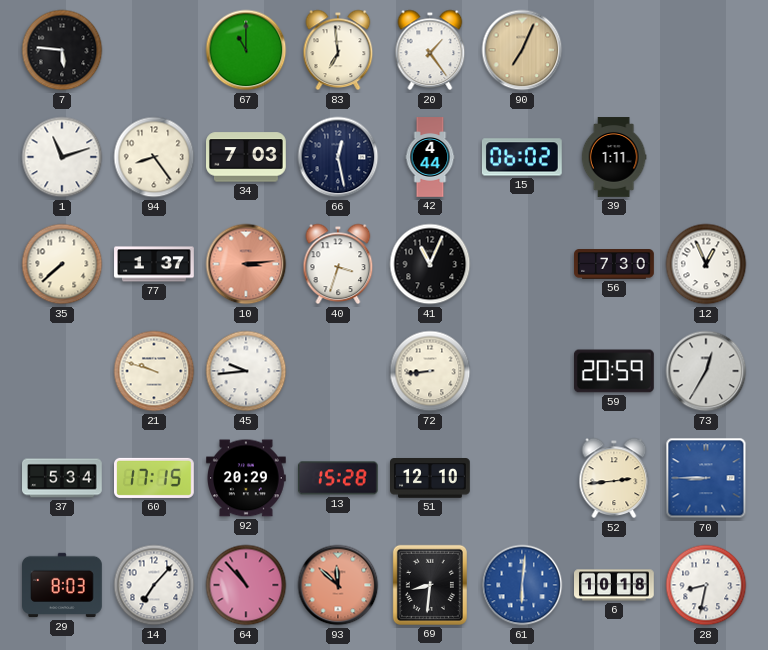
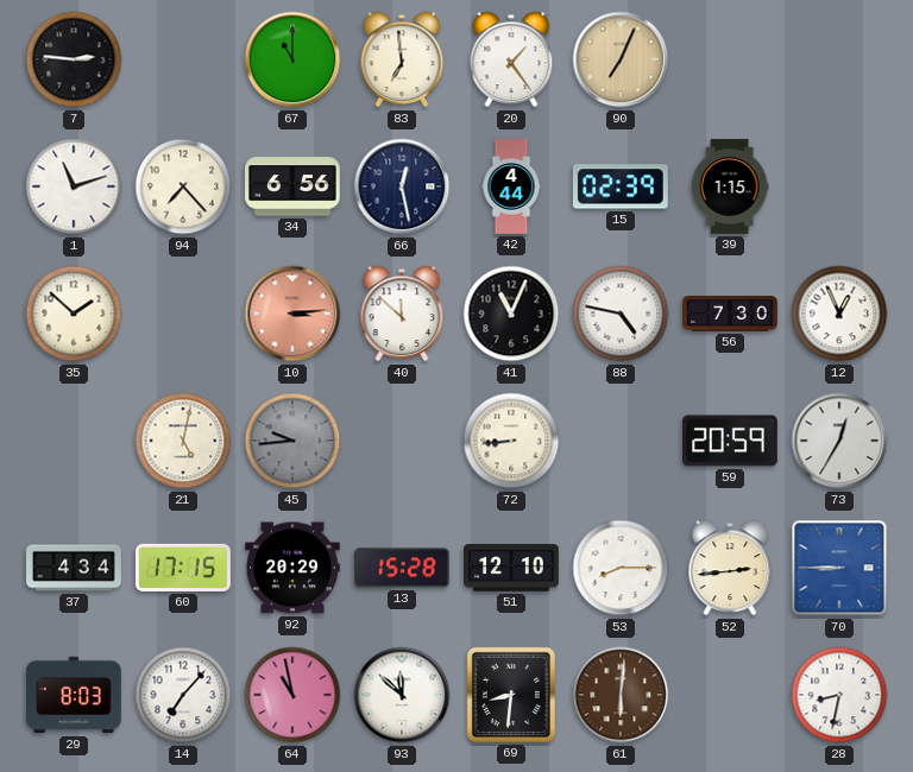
7: 5:46 -> 2:46 (74, 59)
94: 8:24 -> 7:23 (183, 186)
34: 7:03 -> 6:56 (294, 186)
15: 06:02 -> 02:39 (621, 186)
39: 1:11 -> 1:15 (730, 186)
35: 7:38 -> 1:52 (74, 314)
77: 1:37 -> none (154, 264)
40: 3:33 -> 11:52 (402, 314)
88: none -> 4:47 (621, 314)
21: 9:48 -> 5:02 (183, 441)
45 dial: white -> grey (292, 441)
37: 5:34 -> 4:34 (75, 568)
53: none -> 8:15 (621, 568)
64: 10:53 -> 10:58 (292, 695)
93 dial: salmon -> white (402, 695)
61 dial: blue -> brown (621, 695)
6: 10:18 -> none (615, 585)
